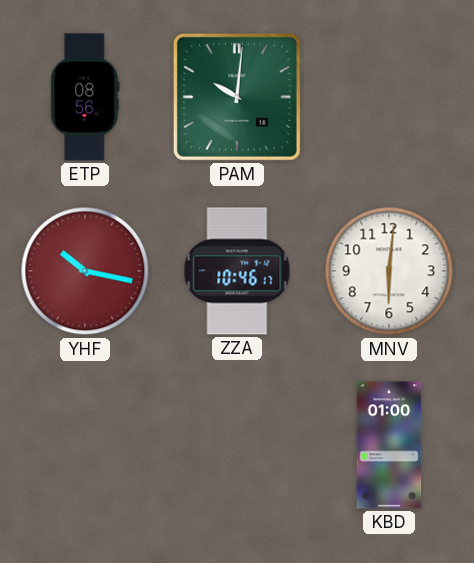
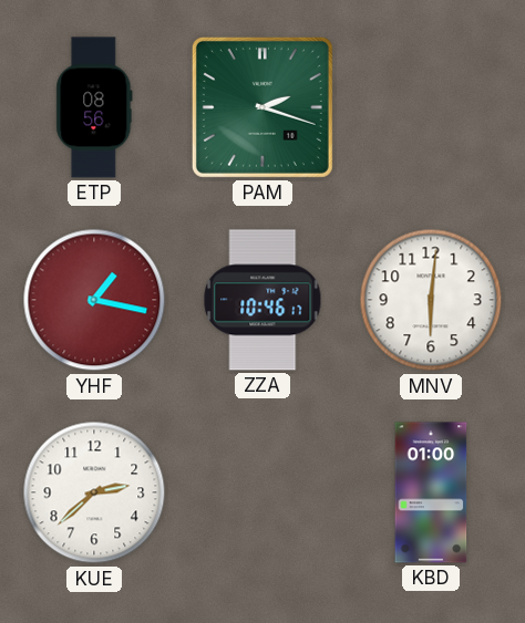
PAM: 10:01 -> 2:18 (262, 107)
YHF: 10:17 -> 1:17 (94, 300)
KUE: none -> 2:38 (94, 492)
